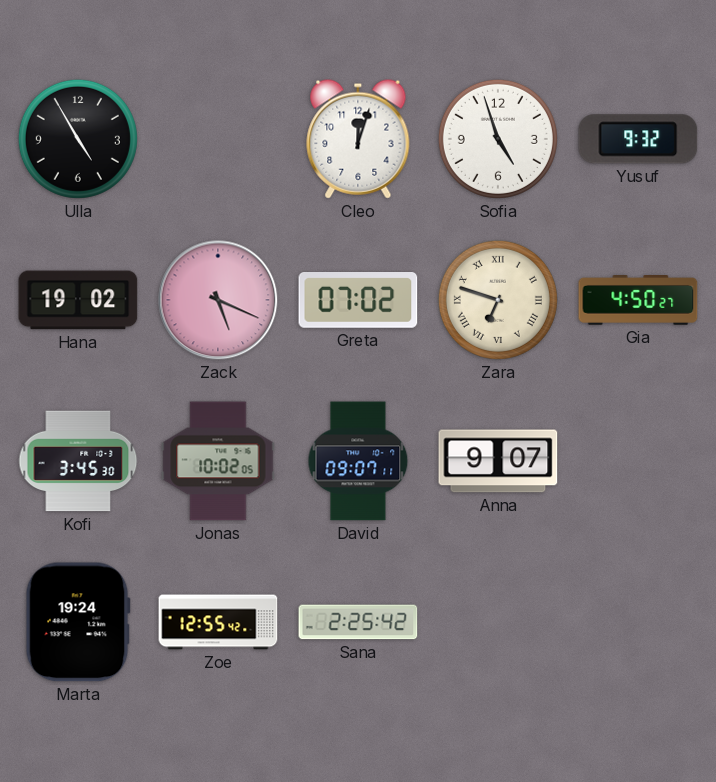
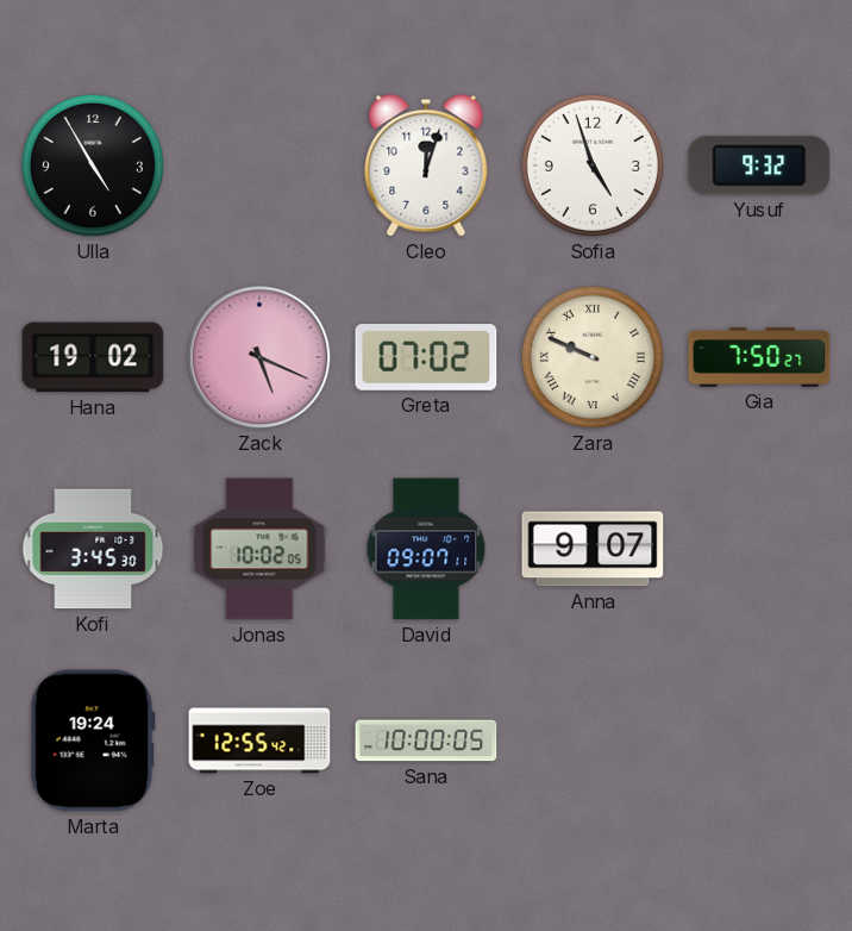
Zara: 6:48 -> 9:49 (593, 357)
Gia: 4:50 -> 7:50 (759, 358)
Sana: 2:25 -> 10:00 (426, 741)
